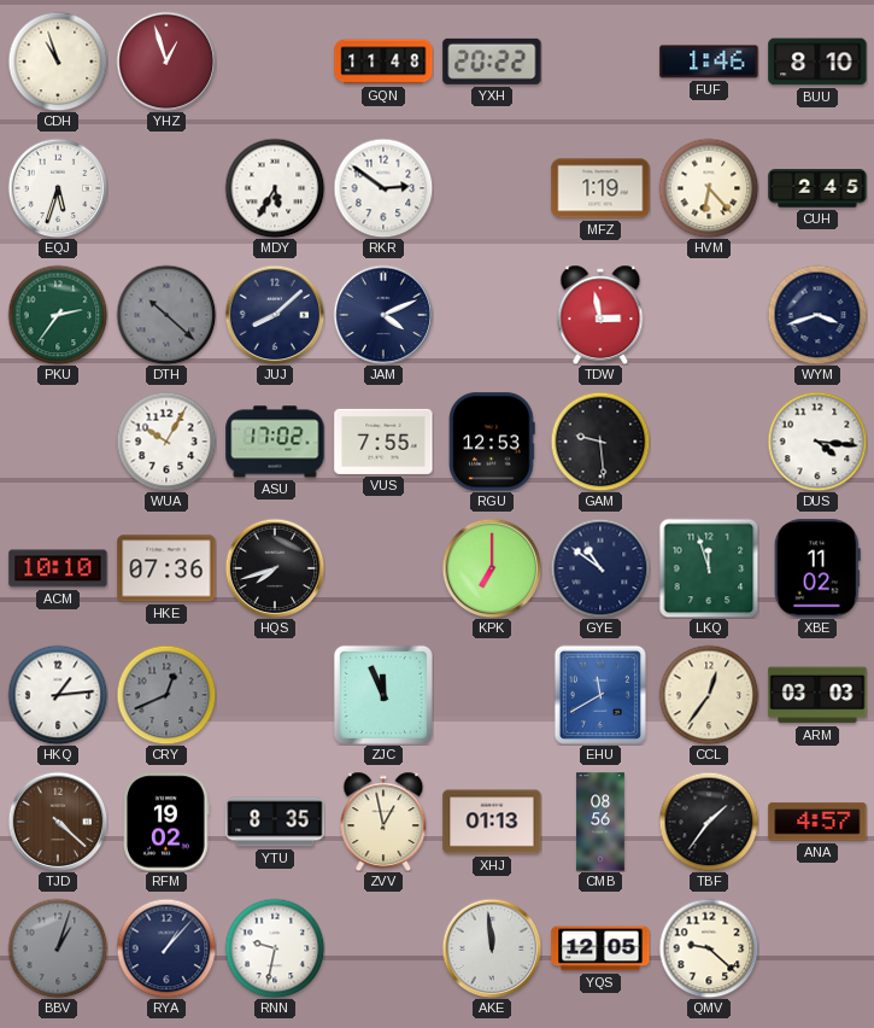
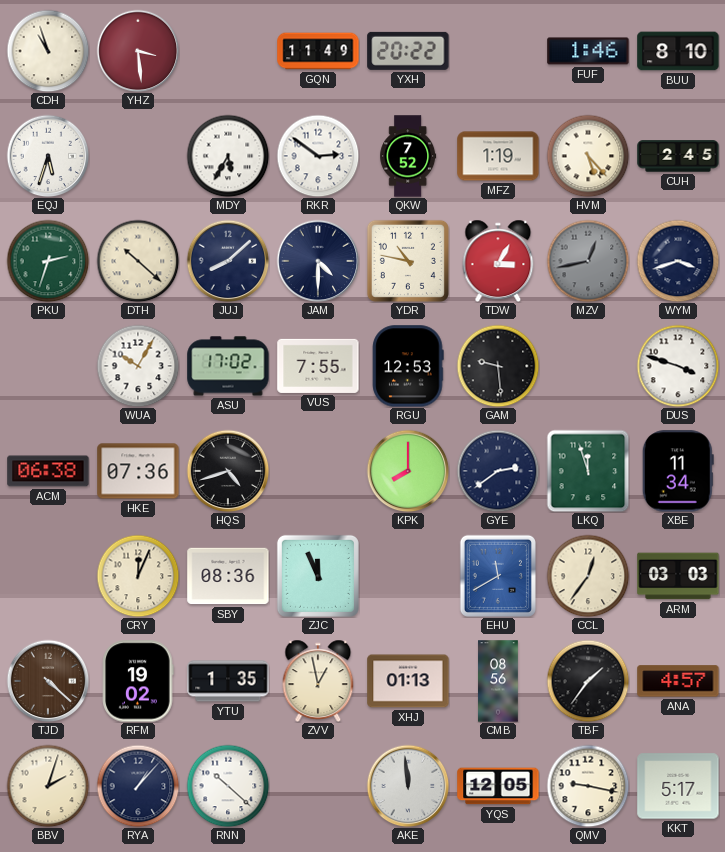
YHZ: 12:57 -> 3:29 (138, 51)
GQN: 11:48 -> 11:49 (318, 51)
QKW: none -> 7:52 (408, 156)
HVM: 6:23 -> 5:23 (588, 156)
PKU: 2:36 -> 2:33 (48, 261)
DTH dial: grey -> cream (138, 261)
JAM: 4:11 -> 4:30 (318, 261)
YDR: none -> 10:47 (408, 261)
TDW: 2:58 -> 3:05 (498, 260)
MZV: none -> 12:43 (588, 261)
DUS: 4:16 -> 3:48 (678, 366)
ACM: 10:10 -> 06:38 (48, 471)
HQS: 7:42 -> 4:42 (228, 471)
KPK: 7:00 -> 8:00 (408, 471)
GYE: 10:51 -> 2:39 (498, 471)
XBE: 11:02 -> 11:34 (678, 471)
HKQ: 1:14 -> none (58, 695)
CRY: 12:41 -> 12:04 (138, 576)
CRY dial: grey -> cream (138, 576)
SBY: none -> 08:36 (228, 576)
YTU: 8:35 -> 1:35 (228, 681)
BBV: 1:03 -> 2:03 (48, 786)
BBV dial: grey -> cream (48, 786)
RNN: 9:32 -> 10:22 (228, 786)
QMV: 9:22 -> 9:17 (588, 786)
KKT: none -> 5:17 (678, 786)
